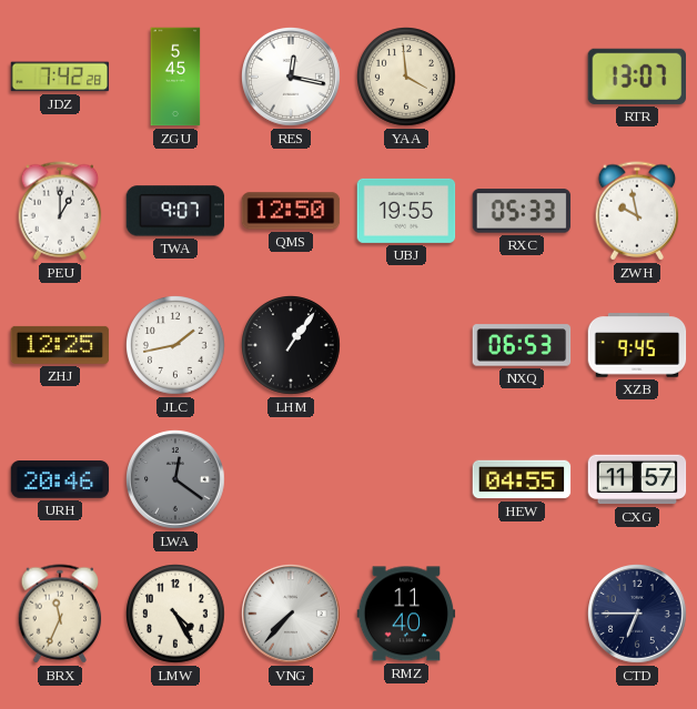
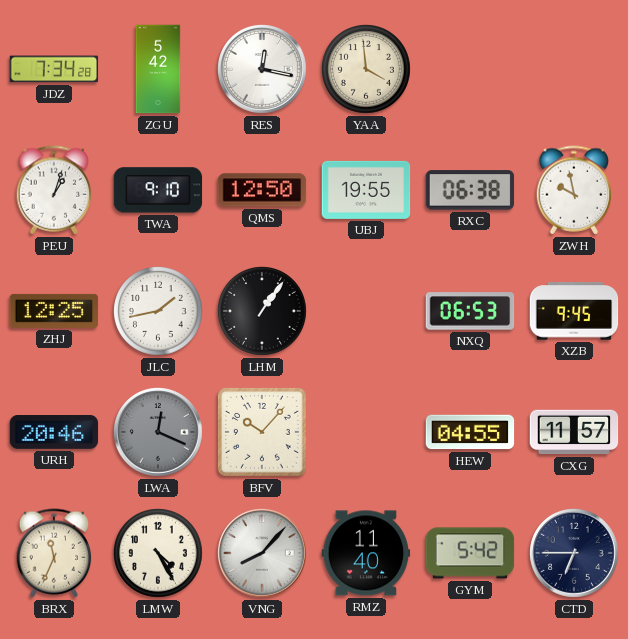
JDZ: 7:42 -> 7:34 (54, 69)
ZGU: 5:45 -> 5:42 (158, 69)
RTR: 13:07 -> none (636, 77)
PEU: 1:00 -> 1:03 (54, 190)
TWA: 9:07 -> 9:10 (158, 190)
RXC: 05:33 -> 06:38 (470, 190)
LWA: 12:21 -> 12:19 (159, 433)
BFV: none -> 10:07 (262, 432)
VNG: 7:37 -> 8:07 (263, 554)
GYM: none -> 5:42 (470, 553)
